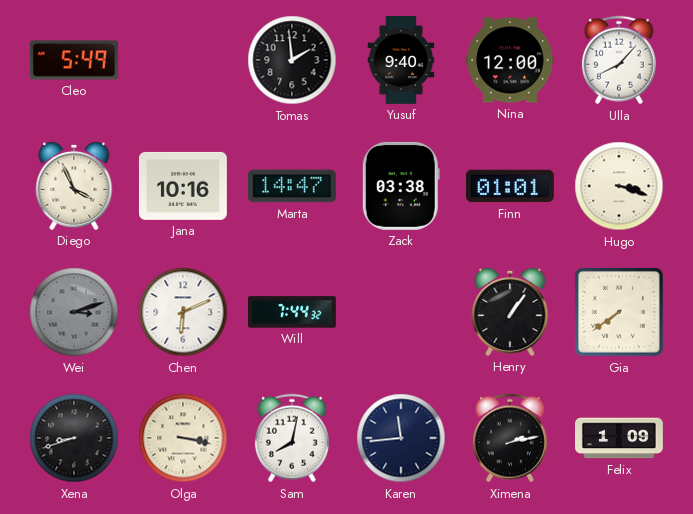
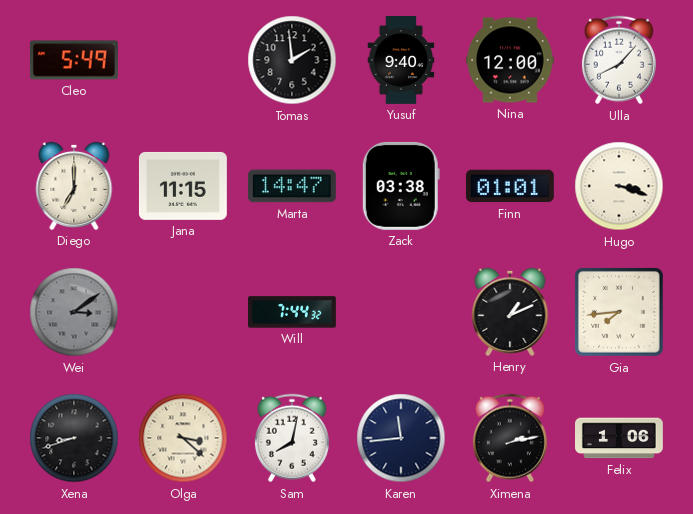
Diego: 3:56 -> 7:00 (74, 186)
Jana: 10:16 -> 11:15 (183, 186)
Wei: 3:12 -> 3:09 (74, 312)
Chen: 6:11 -> none (183, 312)
Henry: 1:06 -> 1:11 (510, 312)
Gia: 7:39 -> 7:44 (619, 312)
Olga: 3:17 -> 3:22 (183, 438)
Felix: 1:09 -> 1:06 (620, 438)
